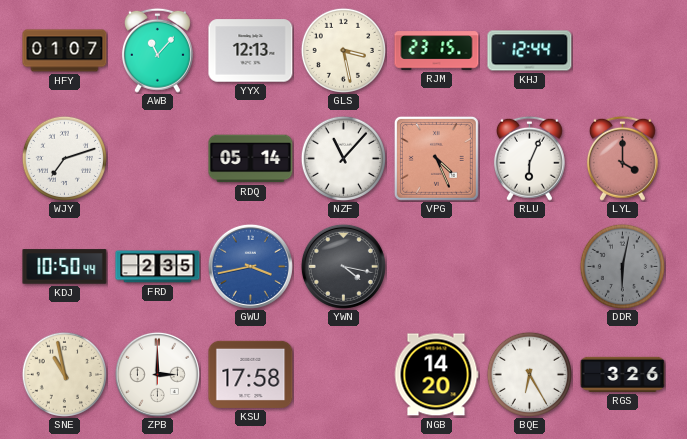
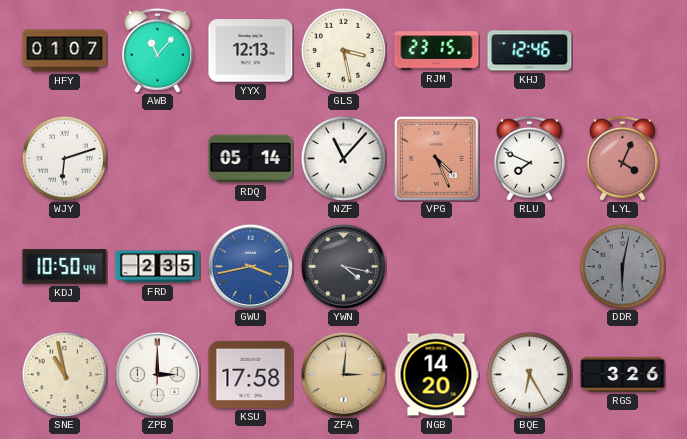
KHJ: 12:44 -> 12:46 (530, 51)
WJY: 7:12 -> 6:12 (64, 158)
RLU: 6:04 -> 7:49 (529, 158)
LYL: 4:00 -> 4:04 (622, 158)
ZFA: none -> 3:01 (343, 374)
